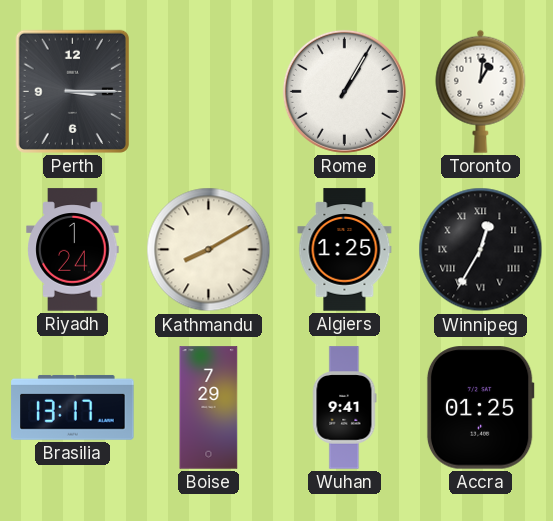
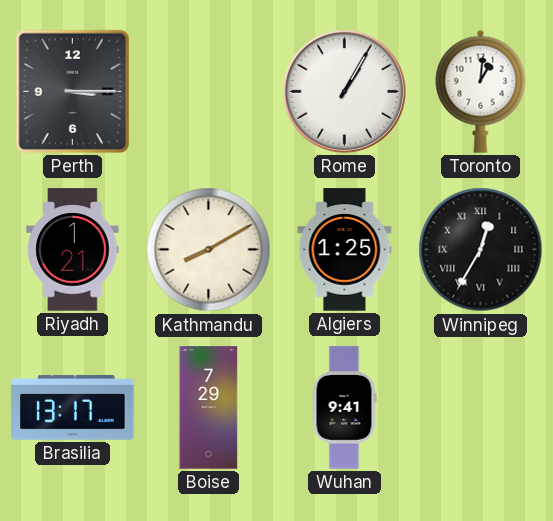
Riyadh: 1:24 -> 1:21 (73, 250)
Accra: 01:25 -> none (480, 408)
